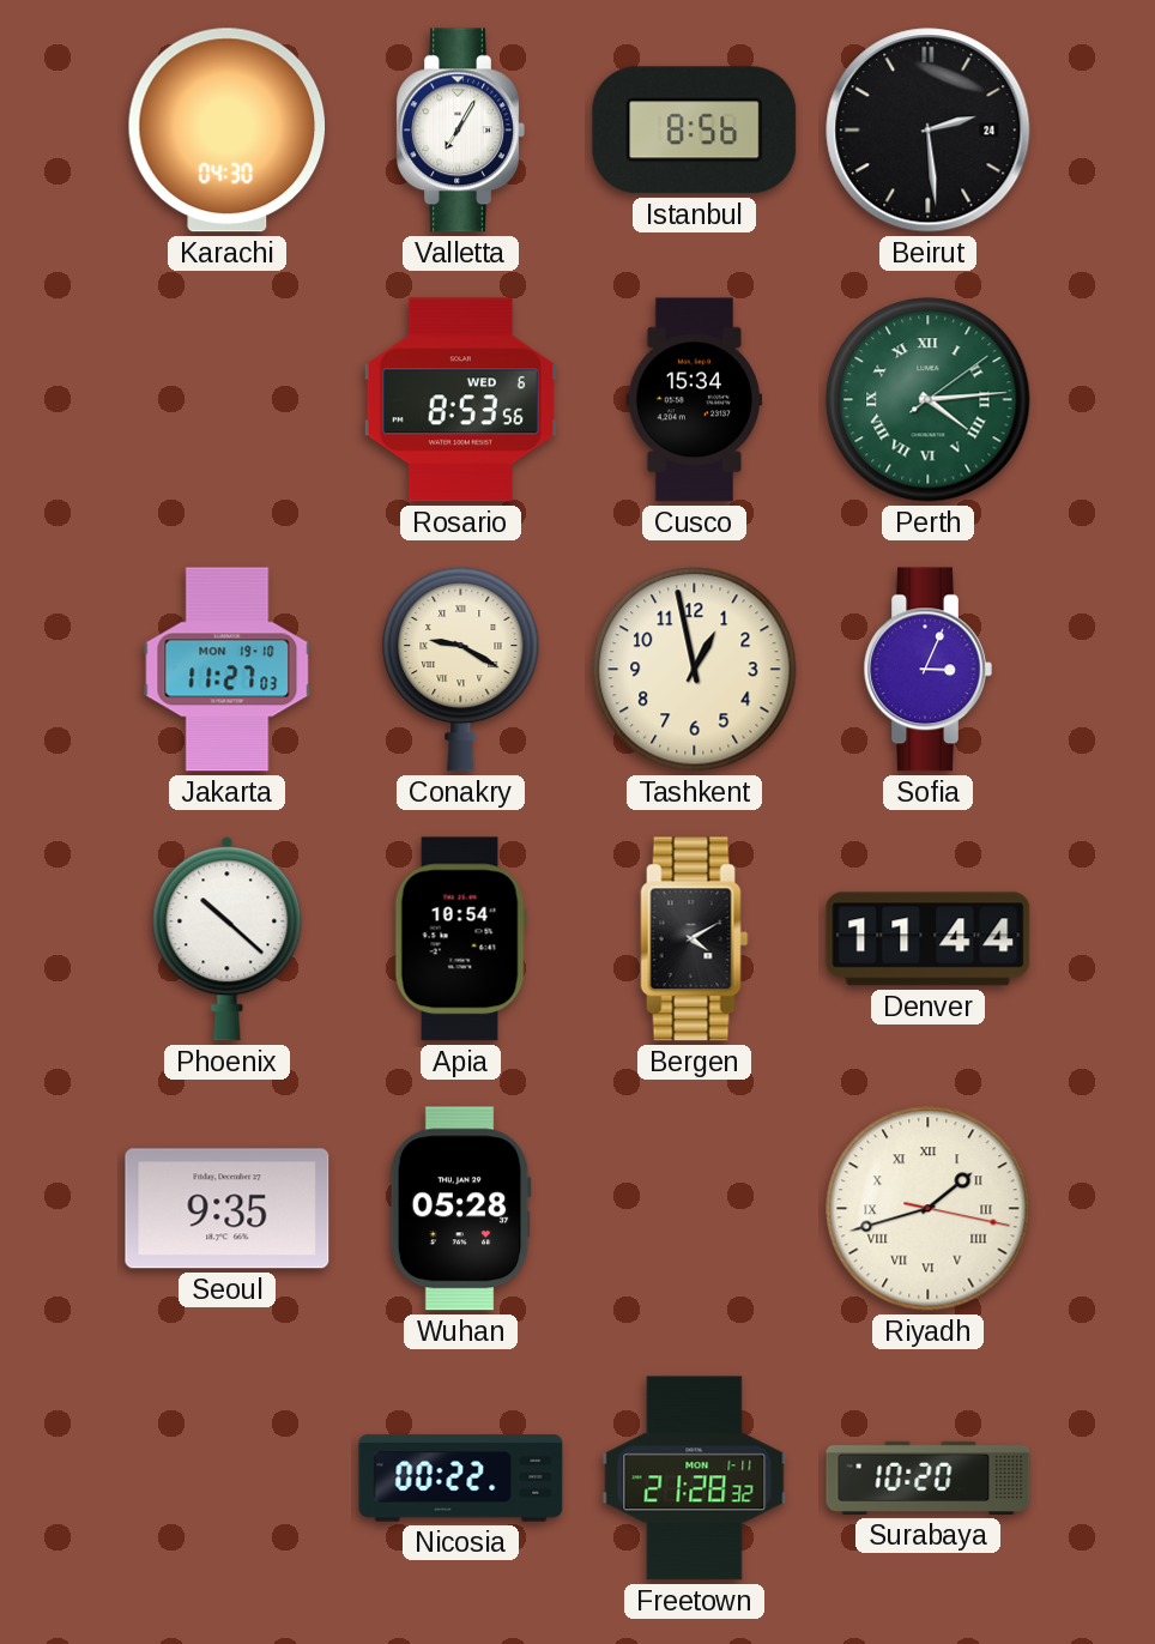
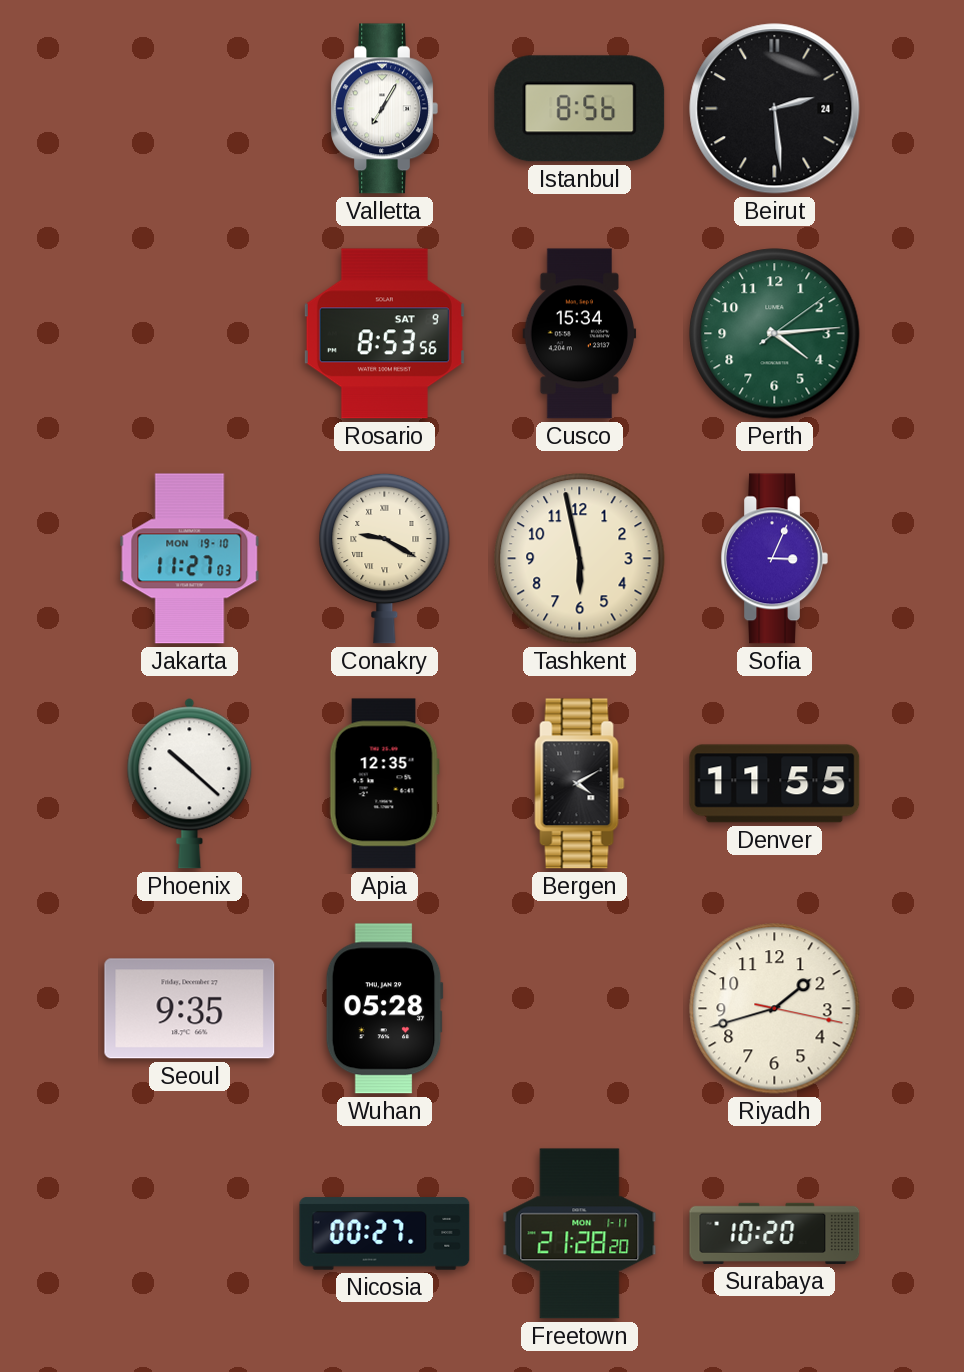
Karachi: 04:30 -> none (228, 131)
Rosario date: WED 6 -> SAT 9 (384, 334)
Perth numerals: Roman -> Arabic (775, 334)
Tashkent: 12:58 -> 5:58 (580, 559)
Apia: 10:54 -> 12:35 (384, 784)
Denver: 11:44 -> 11:55 (775, 784)
Riyadh numerals: Roman -> Arabic (775, 1009)
Nicosia: 00:22 -> 00:27 (385, 1234)
Freetown: 21:28:32 -> 21:28:20 (580, 1234)
